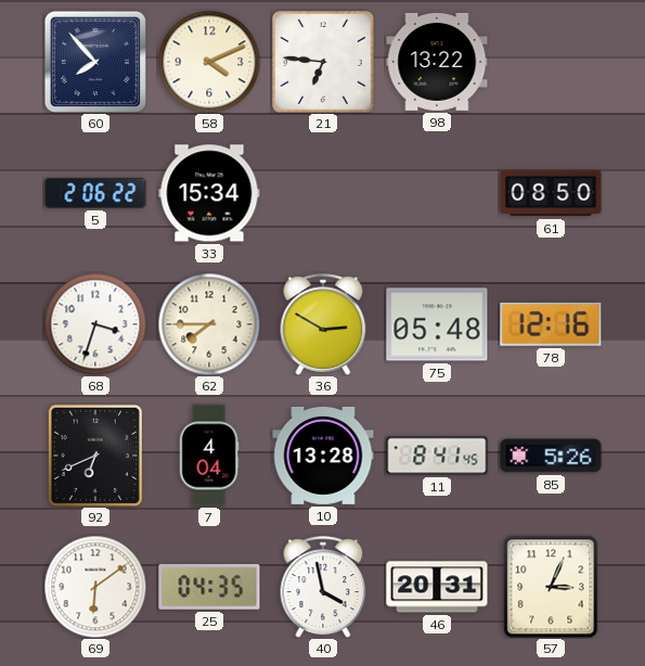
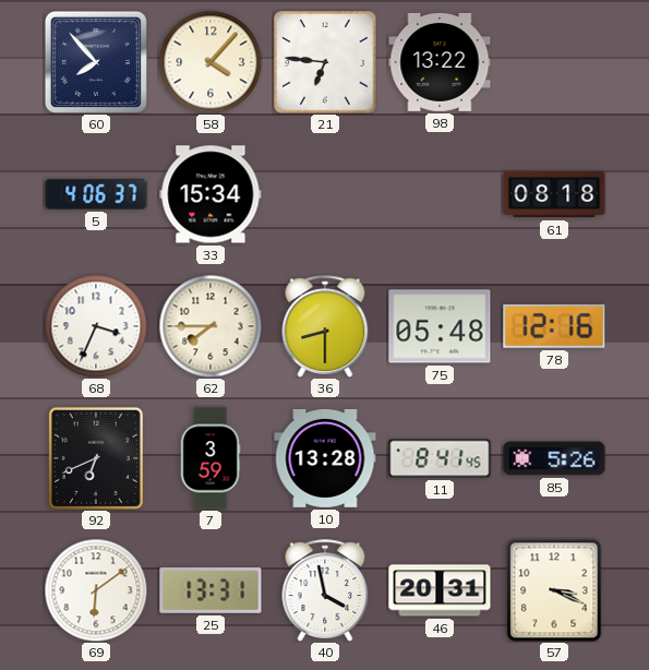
58: 4:11 -> 4:07 (211, 62)
5: 2:06 -> 4:06 (96, 194)
61: 08:50 -> 08:18 (554, 194)
68: 3:33 -> 3:34 (96, 326)
36: 2:50 -> 8:30 (325, 326)
7: 4:04 -> 3:59 (211, 458)
25: 04:35 -> 13:31 (211, 591)
57: 3:04 -> 3:19 (554, 590)
